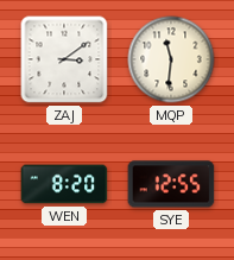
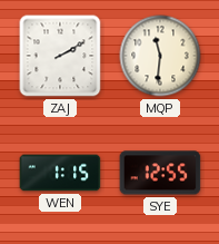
ZAJ: 3:09 -> 2:10 (60, 56)
WEN: 8:20 -> 1:15 (60, 173)
